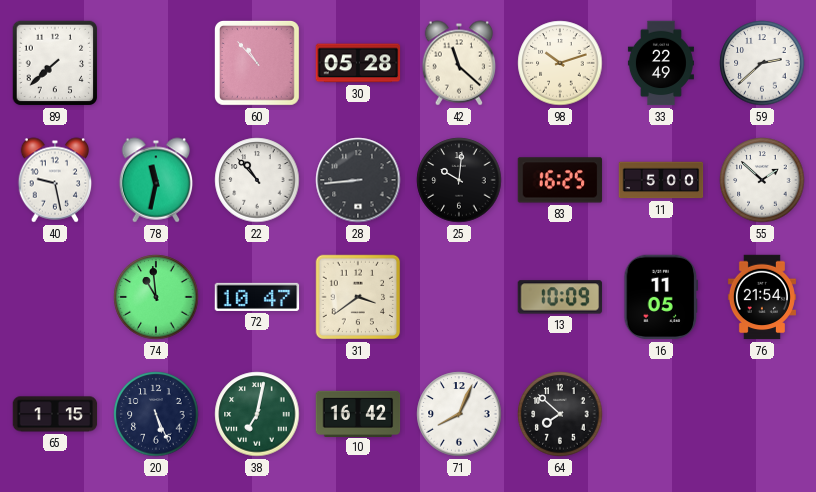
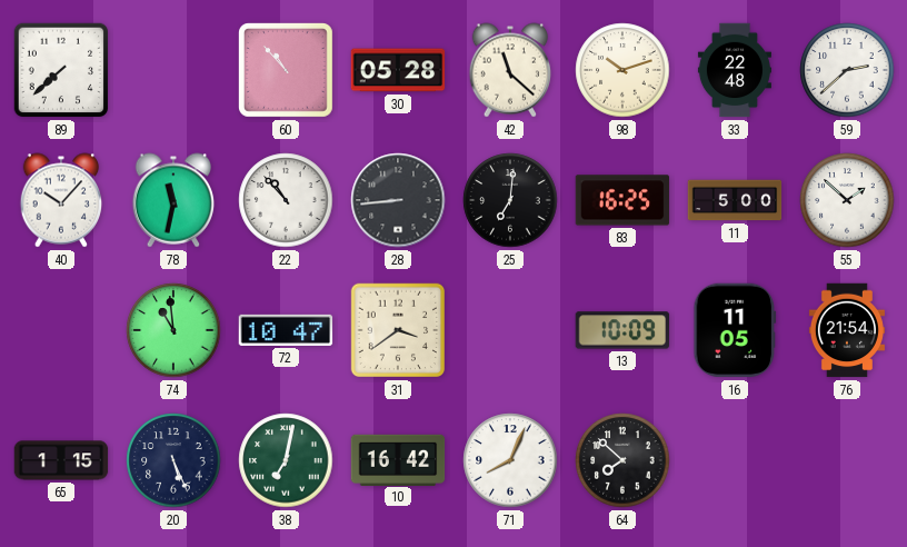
33: 22:49 -> 22:48 (735, 70)
40: 9:28 -> 10:07 (61, 200)
25: 10:01 -> 7:01 (510, 200)
